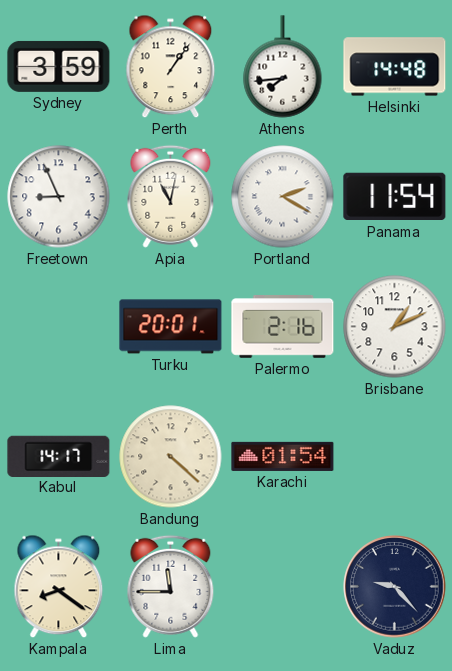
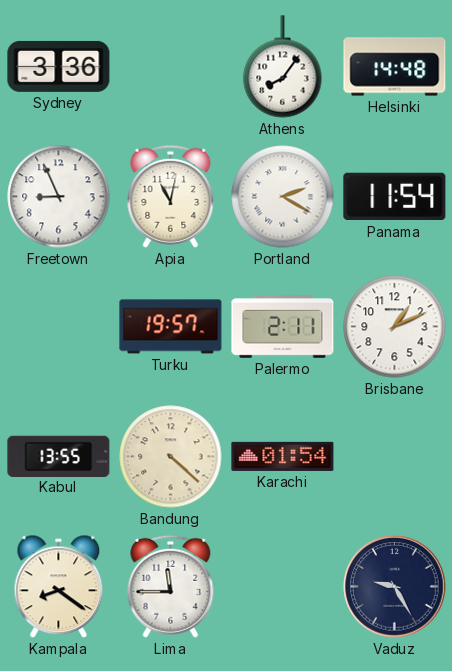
Sydney: 3:59 -> 3:36 (59, 66)
Perth: 1:06 -> none (171, 67)
Athens: 7:44 -> 8:06 (283, 67)
Turku: 20:01 -> 19:57 (171, 327)
Palermo: 2:16 -> 2:11 (283, 327)
Kabul: 14:17 -> 13:55 (59, 456)
Vaduz: 9:23 -> 9:25 (395, 587)
